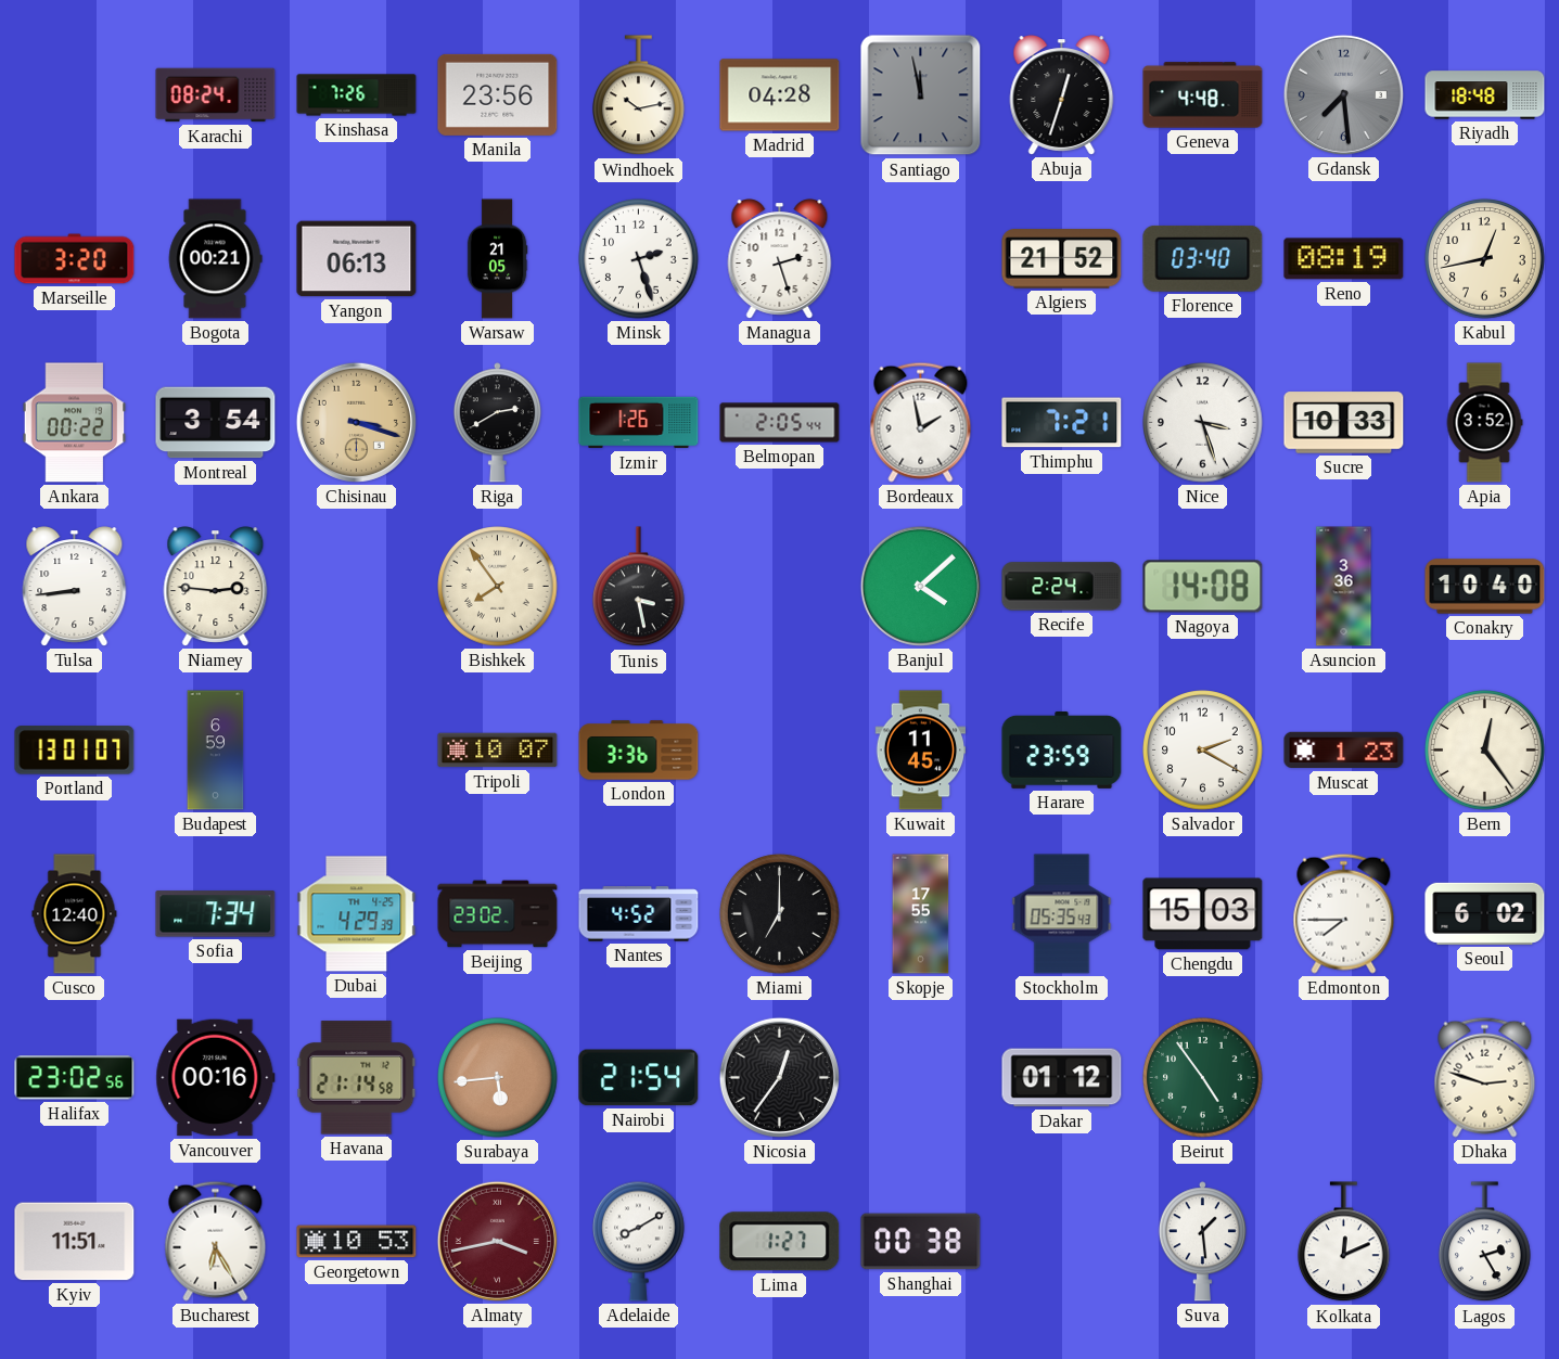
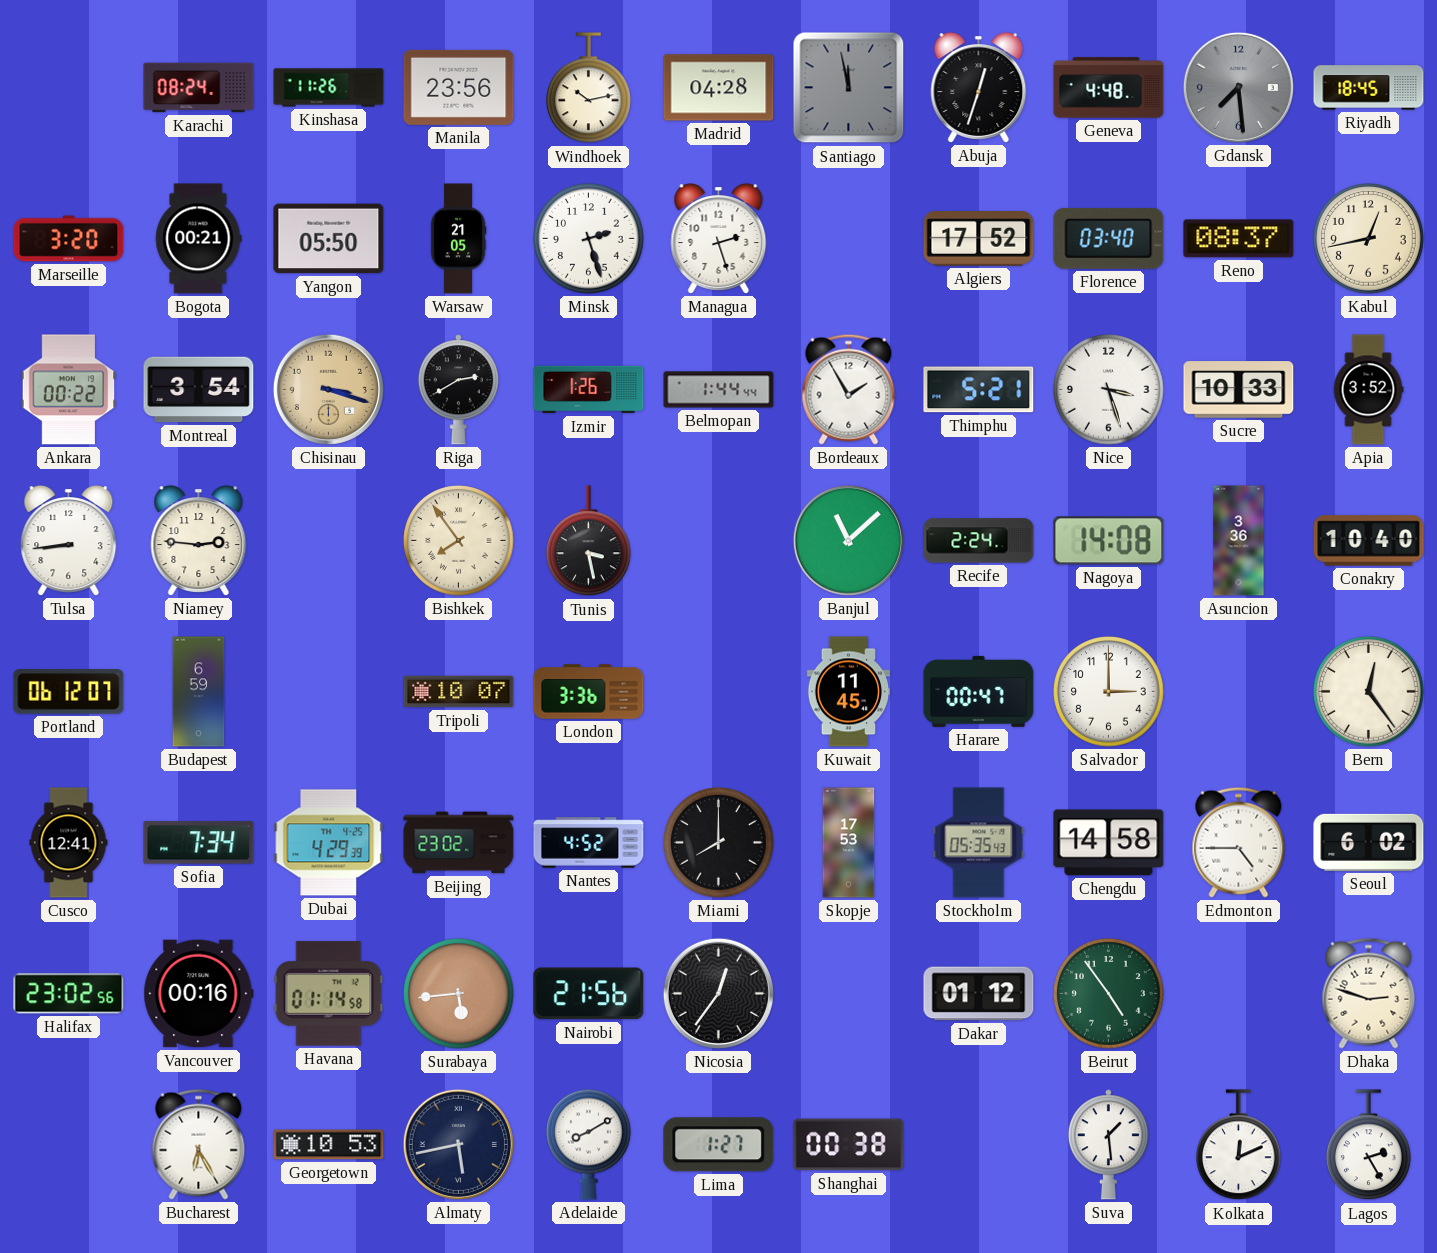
Kinshasa: 7:26 -> 11:26 (329, 88)
Riyadh: 18:48 -> 18:45 (1369, 88)
Yangon: 06:13 -> 05:50 (329, 239)
Algiers: 21:52 -> 17:52 (979, 239)
Reno: 08:19 -> 08:37 (1239, 239)
Belmopan: 2:05 -> 1:44 (719, 390)
Bordeaux: 1:58 -> 1:55 (849, 389)
Thimphu: 7:21 -> 5:21 (979, 390)
Banjul: 4:08 -> 11:08 (848, 540)
Portland: 13:01 -> 06:12 (69, 692)
Harare: 23:59 -> 00:47 (979, 691)
Salvador: 2:20 -> 3:00 (1109, 692)
Muscat: 1:23 -> none (1344, 751)
Cusco: 12:40 -> 12:41 (69, 843)
Miami: 7:00 -> 8:00 (719, 843)
Skopje: 17:55 -> 17:53 (849, 843)
Chengdu: 15:03 -> 14:58 (1109, 843)
Edmonton: 7:45 -> 4:45 (1239, 842)
Havana: 21:14 -> 01:14 (329, 994)
Nairobi: 21:54 -> 21:56 (589, 994)
Kyiv: 11:51 -> none (75, 1242)
Almaty: 3:43 -> 5:43 (458, 1144)
Almaty dial: burgundy -> navy (458, 1144)
